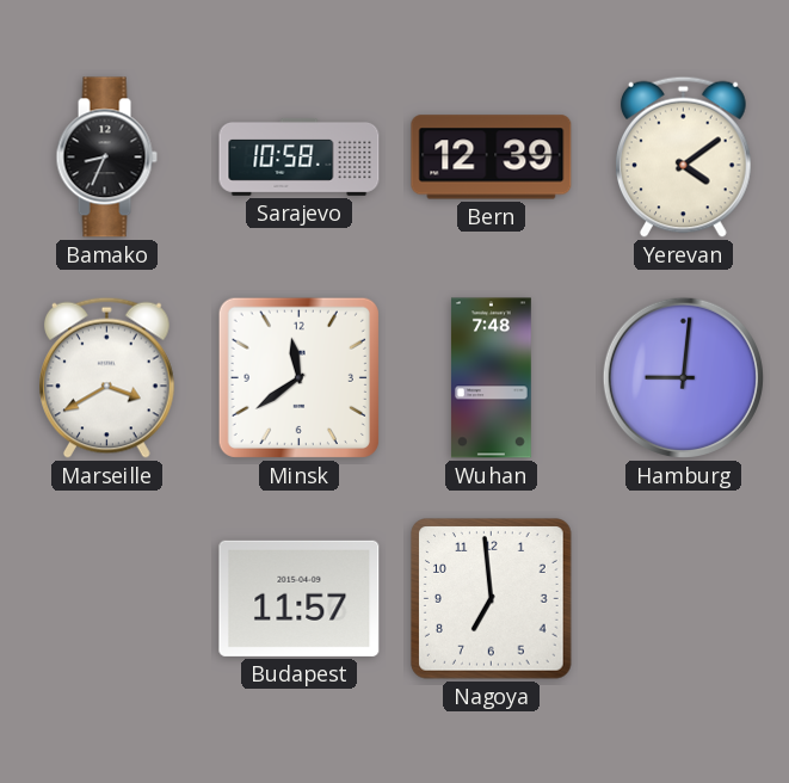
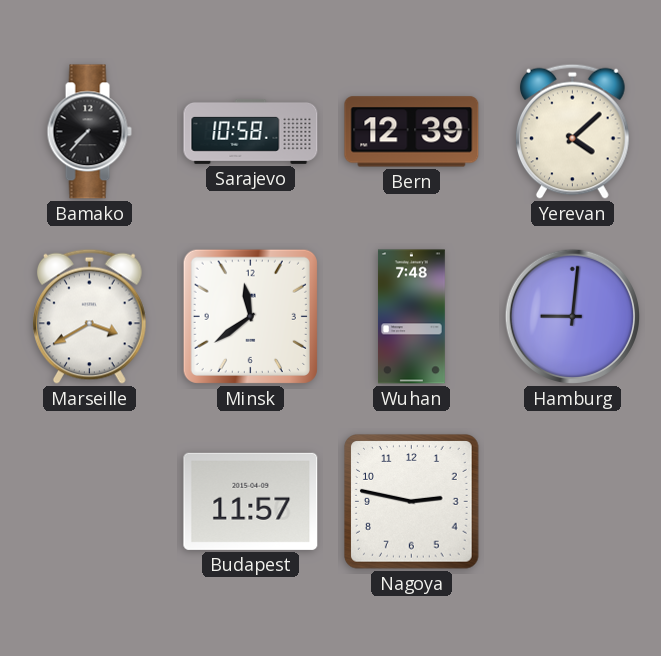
Bamako: 8:34 -> 7:37 (89, 132)
Yerevan: 4:09 -> 4:08 (573, 131)
Nagoya: 6:59 -> 2:47 (412, 502)
